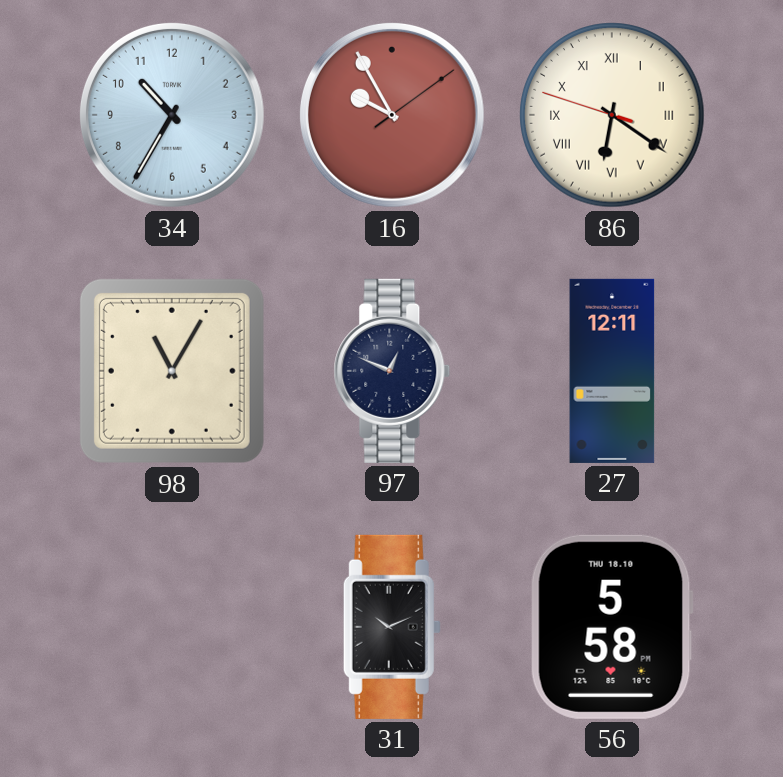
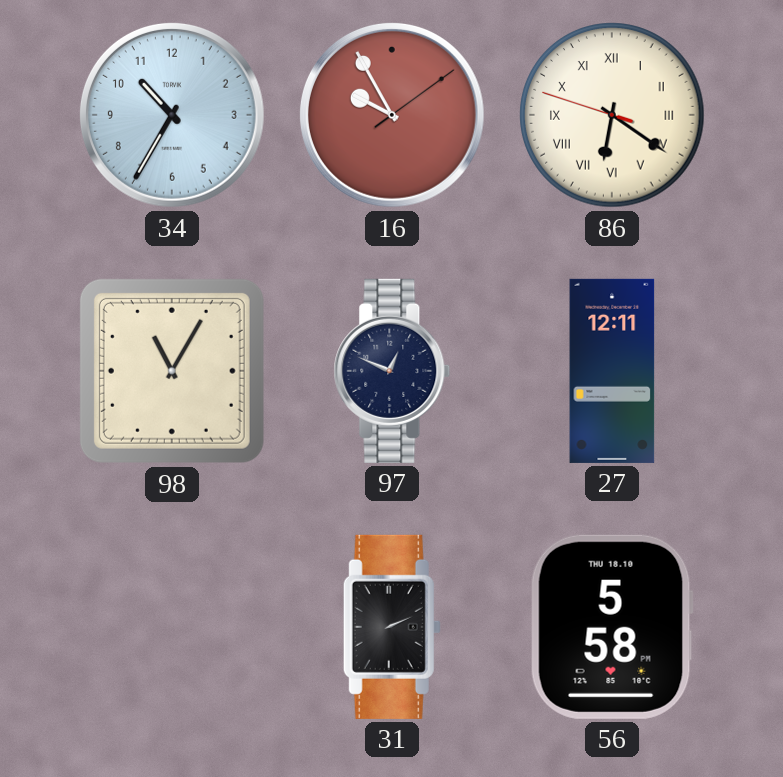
31: 10:11 -> 2:11 (392, 627)
